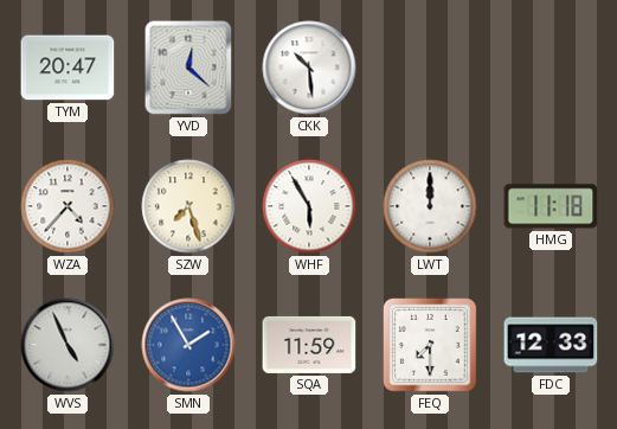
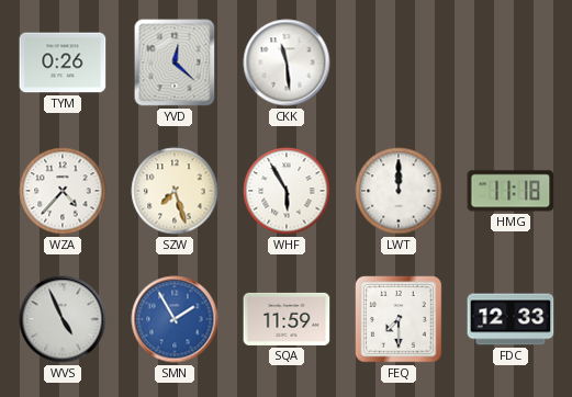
TYM: 20:47 -> 0:26 (63, 63)
CKK: 10:29 -> 11:29 (287, 63)
